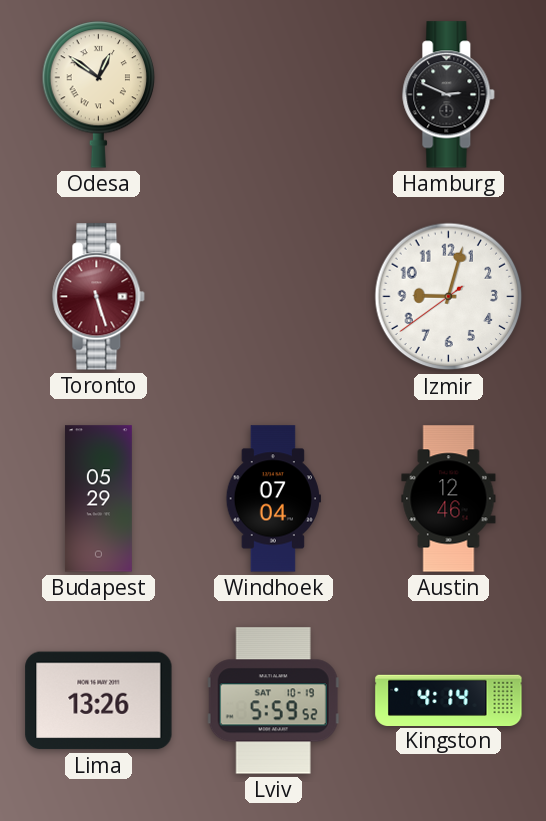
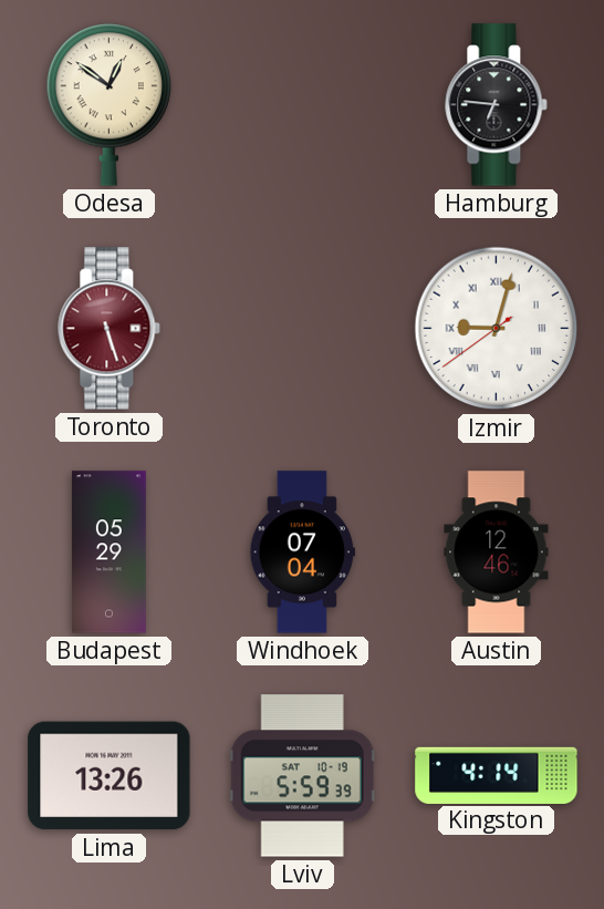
Hamburg: 2:49 -> 6:46 (497, 105)
Izmir numerals: Arabic -> Roman (497, 329)
Lviv: 5:59:52 -> 5:59:39 (302, 776)
